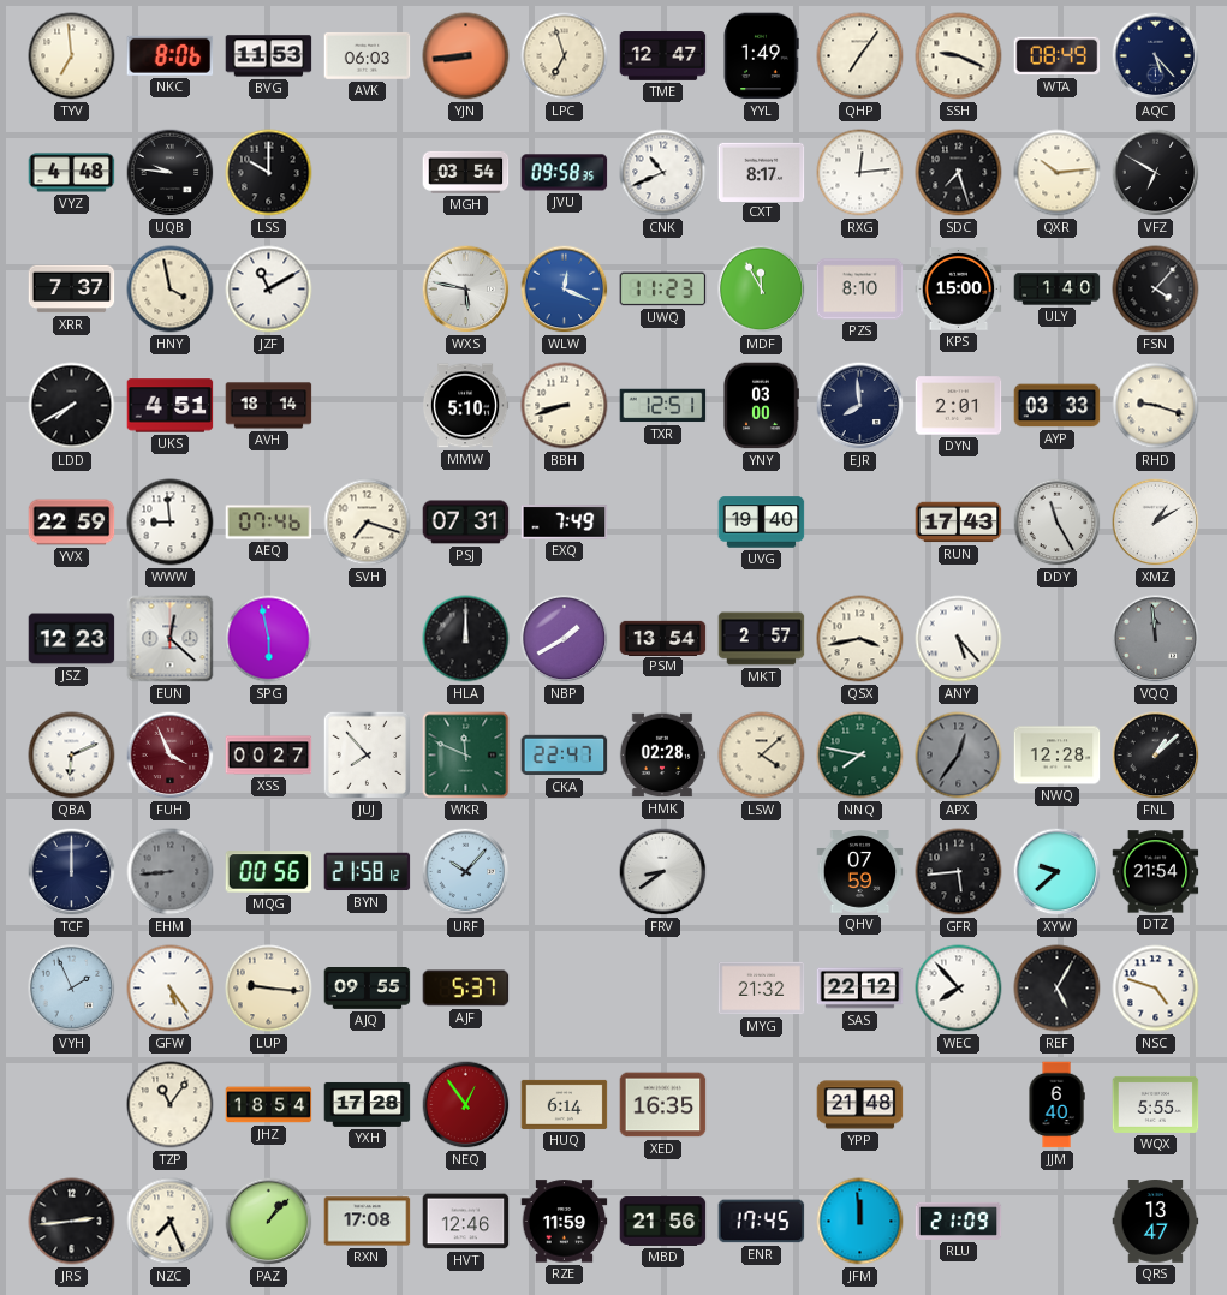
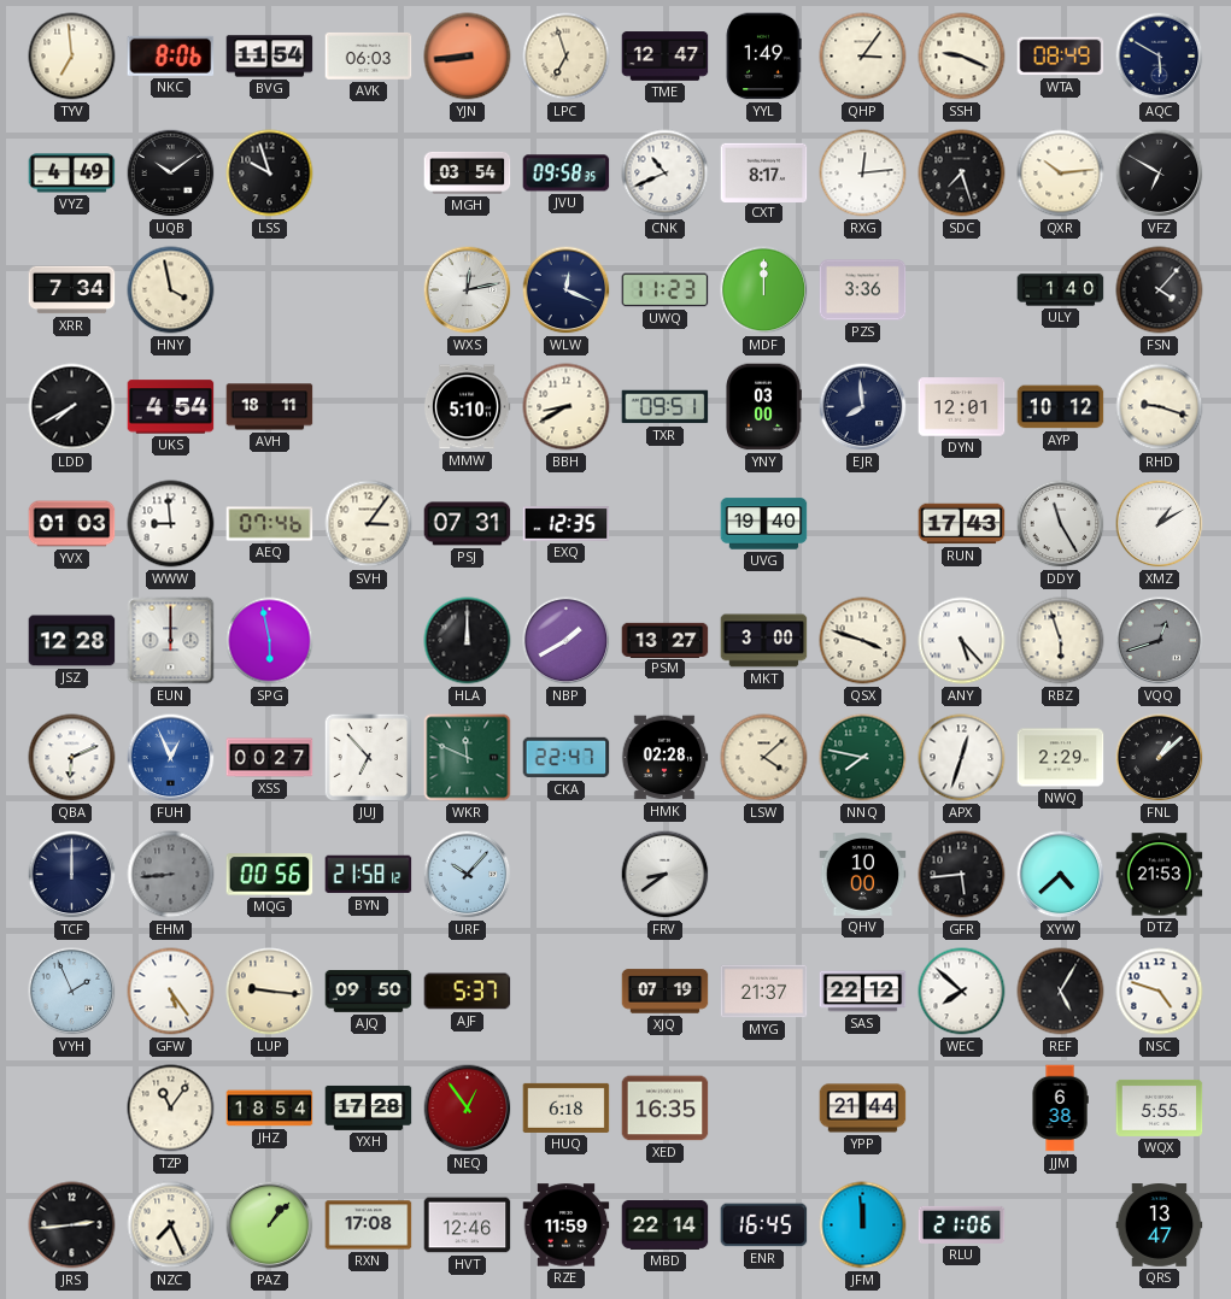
BVG: 11:53 -> 11:54 (270, 57)
QHP: 7:06 -> 3:06 (863, 57)
AQC: 5:23 -> 5:50 (1160, 57)
VYZ: 4:48 -> 4:49 (72, 174)
UQB: 9:46 -> 10:09 (171, 174)
LSS: 10:00 -> 9:57 (270, 174)
XRR: 7:37 -> 7:34 (72, 290)
JZF: 11:10 -> none (269, 290)
WXS: 5:47 -> 12:13 (468, 290)
WLW dial: blue -> navy (567, 290)
MDF: 11:55 -> 12:00 (764, 290)
PZS: 8:10 -> 3:36 (863, 290)
KPS: 15:00 -> none (959, 290)
UKS: 4:51 -> 4:54 (171, 407)
AVH: 18:14 -> 18:11 (270, 407)
BBH: 8:42 -> 8:40 (567, 407)
TXR: 12:51 -> 09:51 (666, 407)
DYN: 2:01 -> 12:01 (962, 407)
AYP: 03:33 -> 10:12 (1061, 407)
YVX: 22:59 -> 01:03 (72, 524)
SVH: 7:18 -> 3:06 (369, 524)
EXQ: 7:49 -> 12:35 (567, 524)
JSZ: 12:23 -> 12:28 (72, 641)
EUN: 12:22 -> 12:00 (171, 641)
PSM: 13:54 -> 13:27 (666, 640)
MKT: 2:57 -> 3:00 (764, 641)
QSX: 3:43 -> 3:48 (863, 641)
RBZ: none -> 5:57 (1061, 641)
VQQ: 11:59 -> 12:42 (1160, 641)
FUH: 3:56 -> 12:56 (171, 758)
FUH dial: burgundy -> blue (171, 758)
JUJ: 7:53 -> 6:53 (368, 757)
APX: 12:36 -> 12:33 (962, 758)
APX dial: grey -> white (962, 758)
NWQ: 12:28 -> 2:29 (1061, 758)
QHV: 07:59 -> 10:00 (863, 875)
XYW: 9:38 -> 4:38 (1061, 875)
DTZ: 21:54 -> 21:53 (1160, 875)
AJQ: 09:55 -> 09:50 (369, 992)
XJQ: none -> 07:19 (666, 992)
MYG: 21:32 -> 21:37 (764, 992)
WEC: 7:53 -> 7:52 (962, 992)
HUQ: 6:14 -> 6:18 (567, 1107)
YPP: 21:48 -> 21:44 (863, 1109)
JJM: 6:40 -> 6:38 (1060, 1109)
MBD: 21:56 -> 22:14 (666, 1224)
ENR: 17:45 -> 16:45 (764, 1225)
RLU: 21:09 -> 21:06 (962, 1224)
